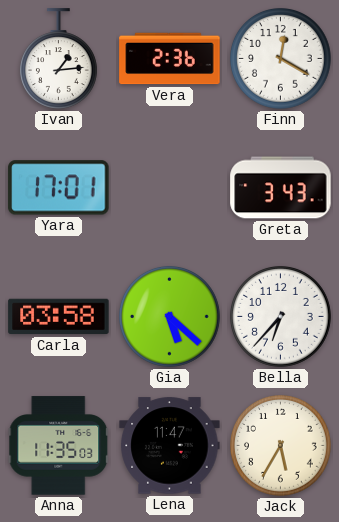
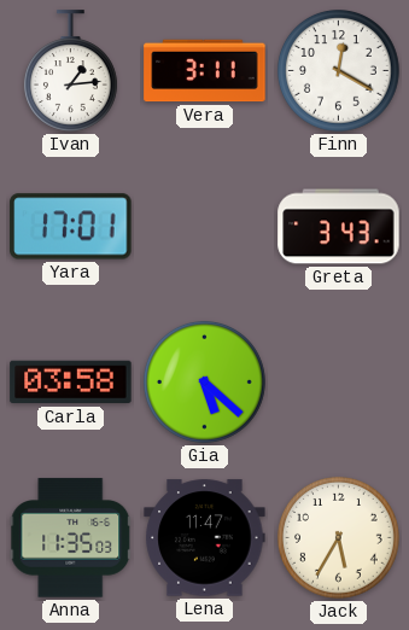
Vera: 2:36 -> 3:11 (205, 71)
Bella: 6:37 -> none (281, 317)
